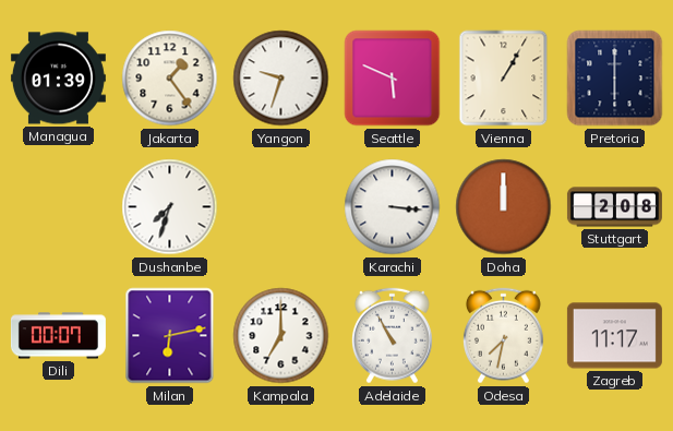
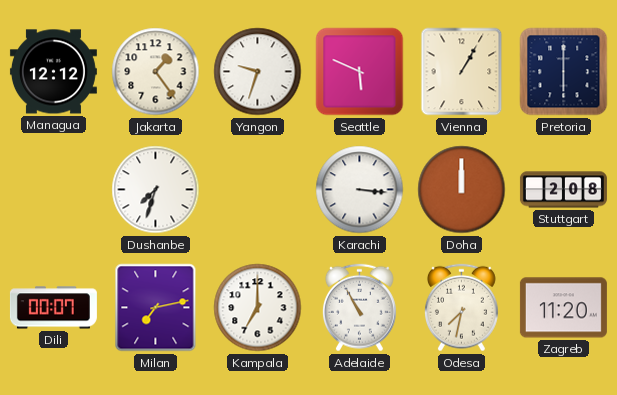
Managua: 01:39 -> 12:12 (53, 72)
Milan: 6:13 -> 7:13 (156, 308)
Zagreb: 11:17 -> 11:20 (563, 308)
